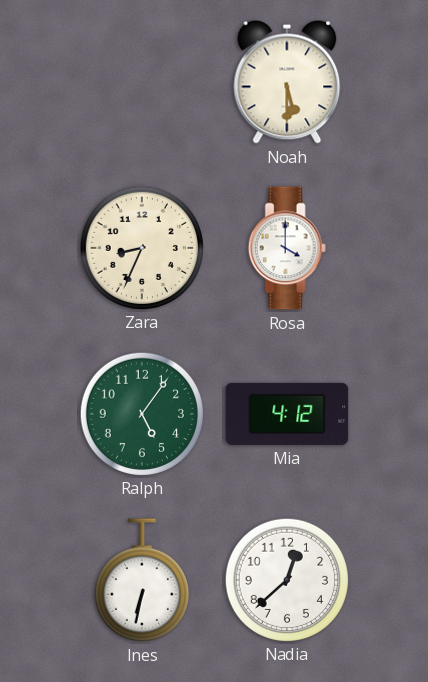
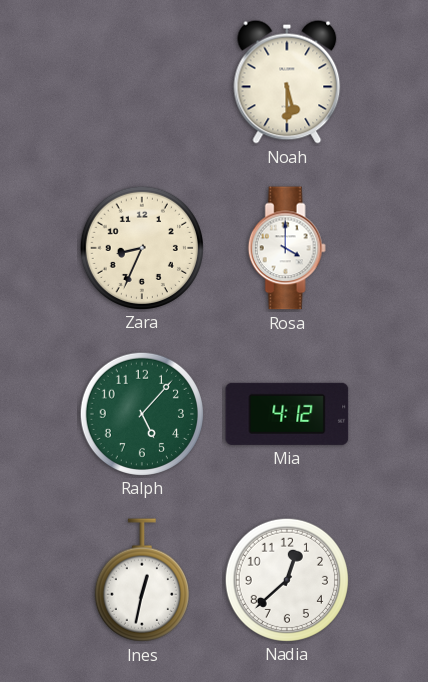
Ralph: 5:06 -> 5:07 (141, 413)
Ines: 6:32 -> 12:32 (142, 580)
